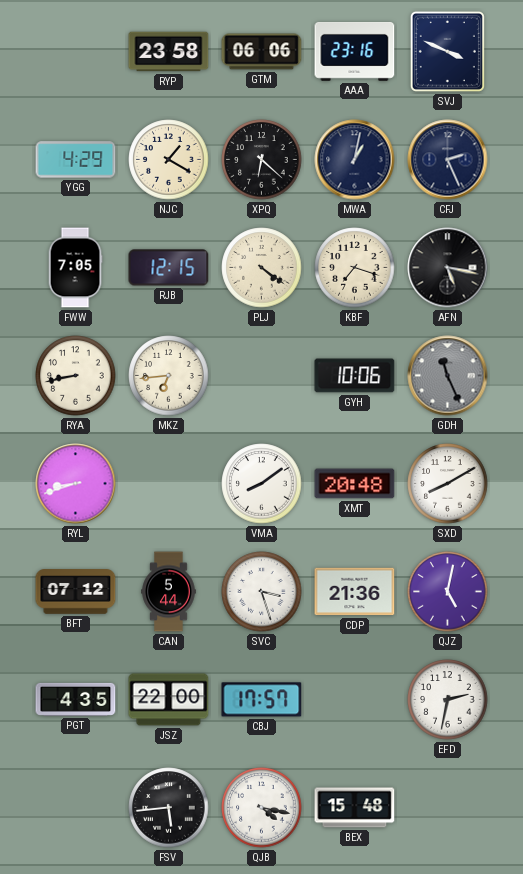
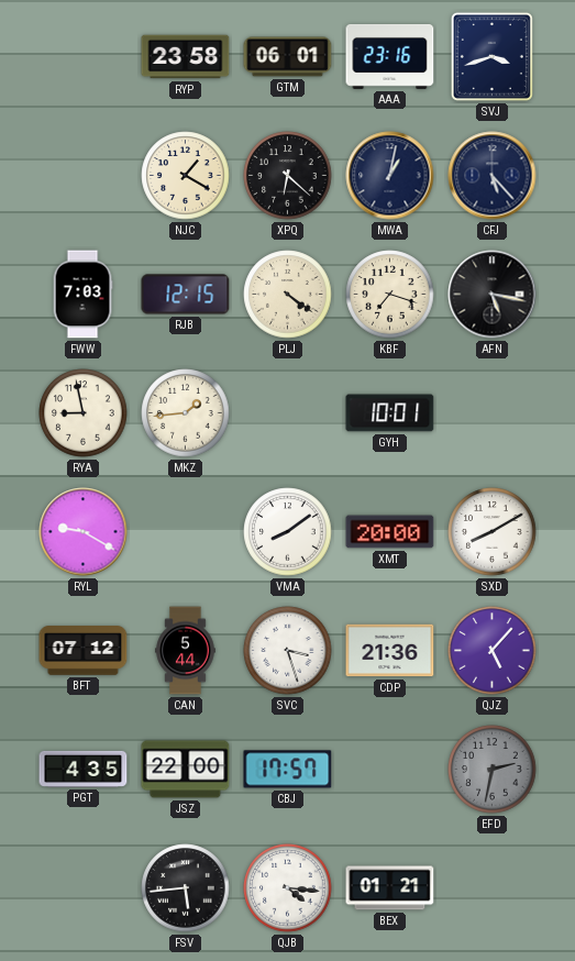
GTM: 06:06 -> 06:01 (288, 57)
SVJ: 3:49 -> 3:42 (491, 56)
YGG: 4:29 -> none (76, 160)
CFJ: 2:26 -> 5:23 (493, 176)
FWW: 7:05 -> 7:03 (82, 295)
RYA: 8:43 -> 8:58 (84, 413)
MKZ: 6:44 -> 1:44 (186, 413)
GYH: 10:06 -> 10:01 (390, 413)
GDH: 11:26 -> none (448, 376)
RYL: 8:42 -> 9:20 (84, 532)
XMT: 20:48 -> 20:00 (390, 532)
QJZ: 5:02 -> 5:07 (493, 651)
EFD dial: white -> grey (493, 770)
QJB: 4:17 -> 4:16 (288, 888)
BEX: 15:48 -> 01:21 (390, 888)
